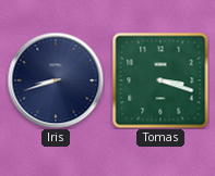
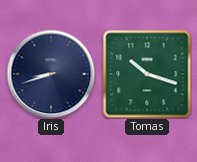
Tomas: 3:18 -> 10:18 (147, 74)
